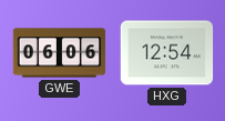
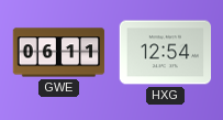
GWE: 06:06 -> 06:11 (59, 53)
